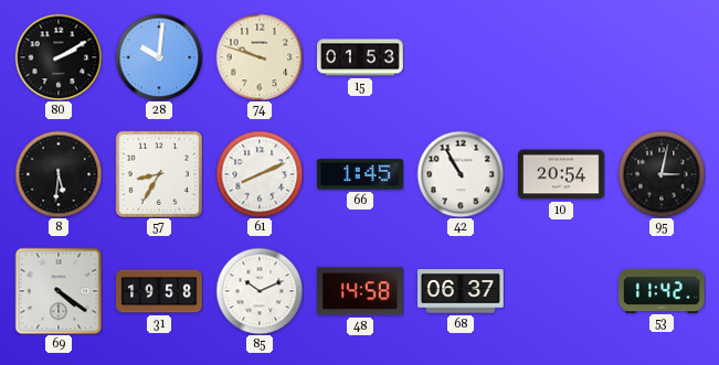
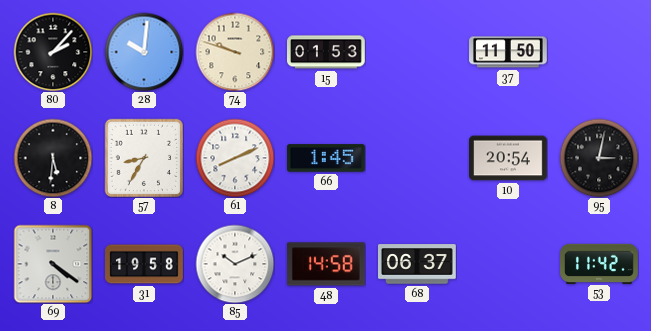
80: 2:10 -> 2:07 (53, 52)
37: none -> 11:50 (508, 52)
42: 10:55 -> none (461, 174)
